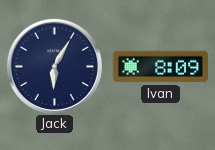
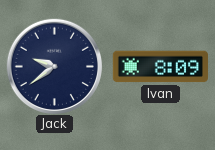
Jack: 6:05 -> 9:39 (54, 66)
